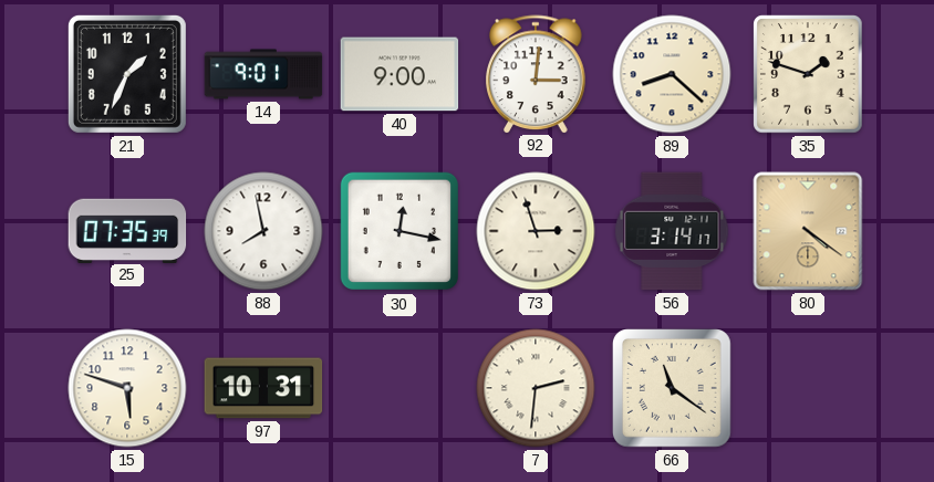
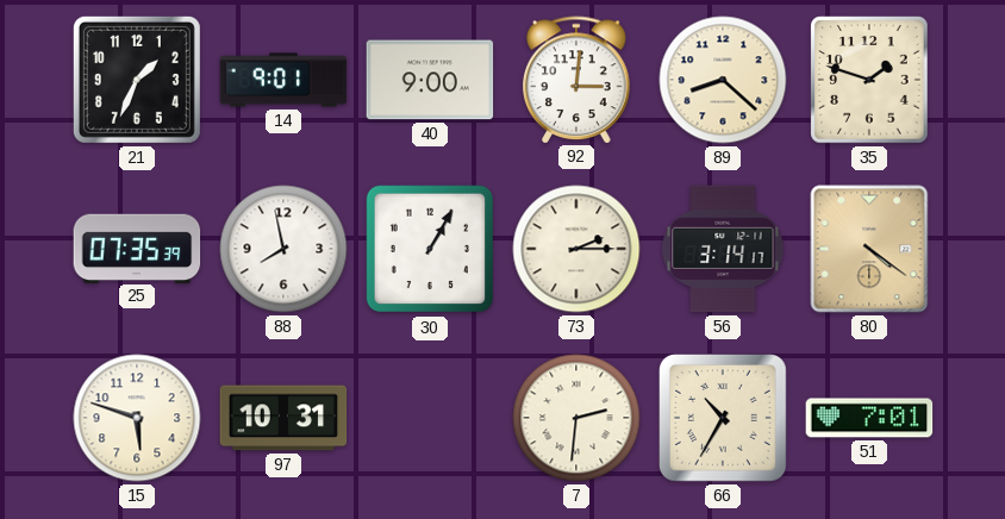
30: 12:17 -> 1:05 (430, 249)
73: 2:57 -> 2:15 (576, 249)
66: 11:21 -> 10:35 (724, 419)
51: none -> 7:01 (869, 418)
